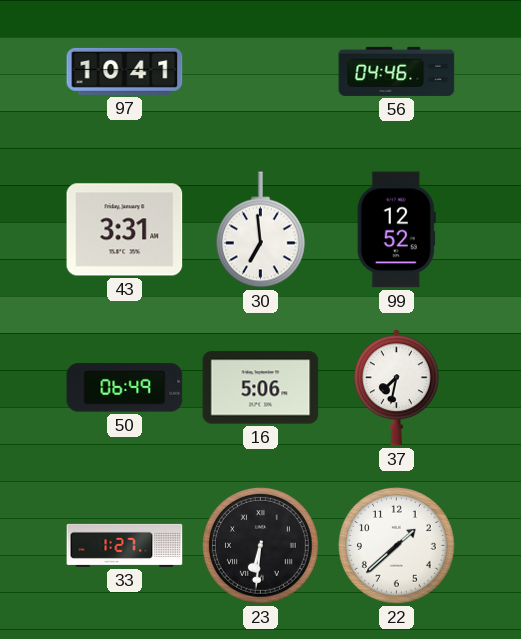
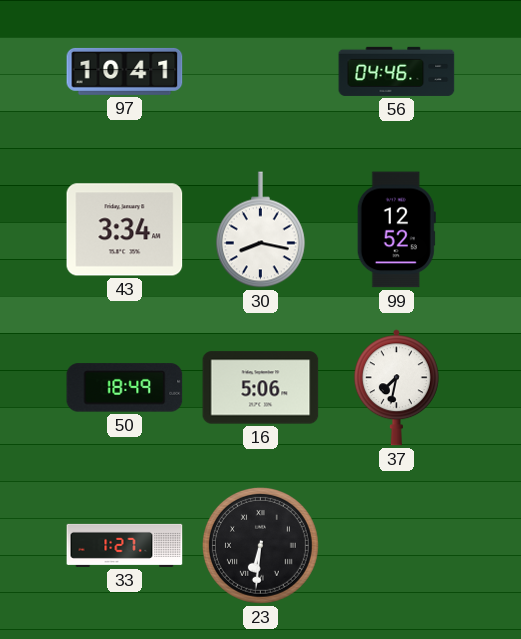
43: 3:31 -> 3:34 (125, 230)
30: 6:59 -> 8:17 (260, 230)
50: 06:49 -> 18:49 (125, 388)
22: 1:38 -> none (397, 546)
